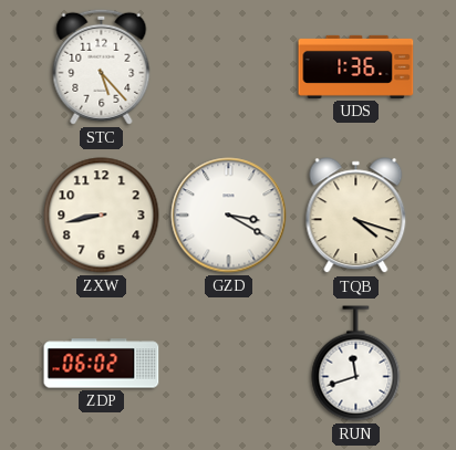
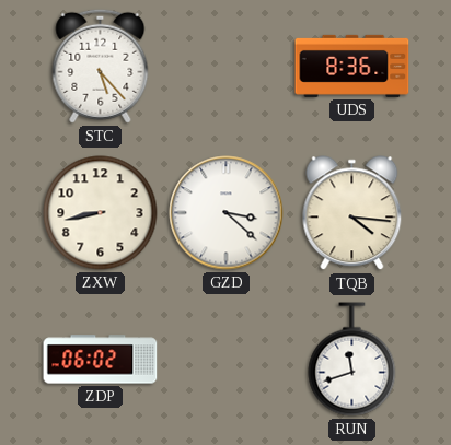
UDS: 1:36 -> 8:36 (352, 66)
GZD: 3:20 -> 3:22 (227, 213)
TQB: 4:18 -> 4:16 (352, 213)
